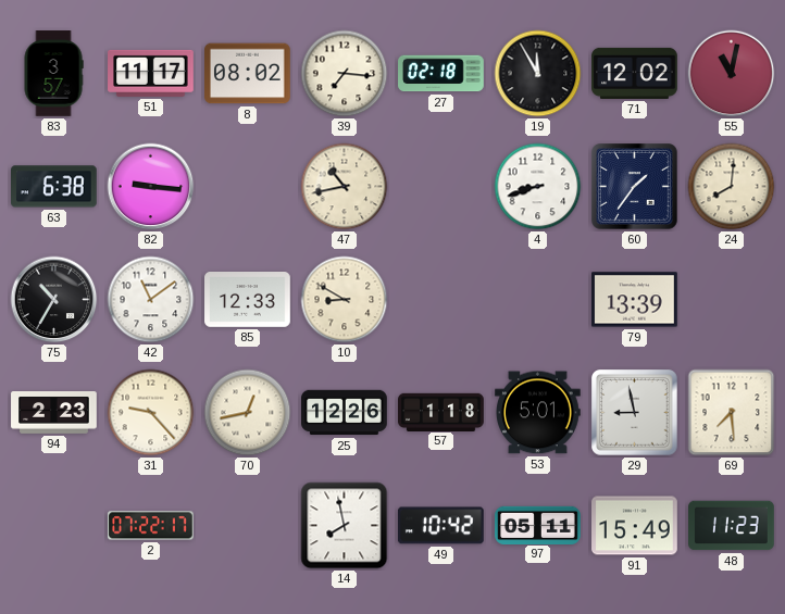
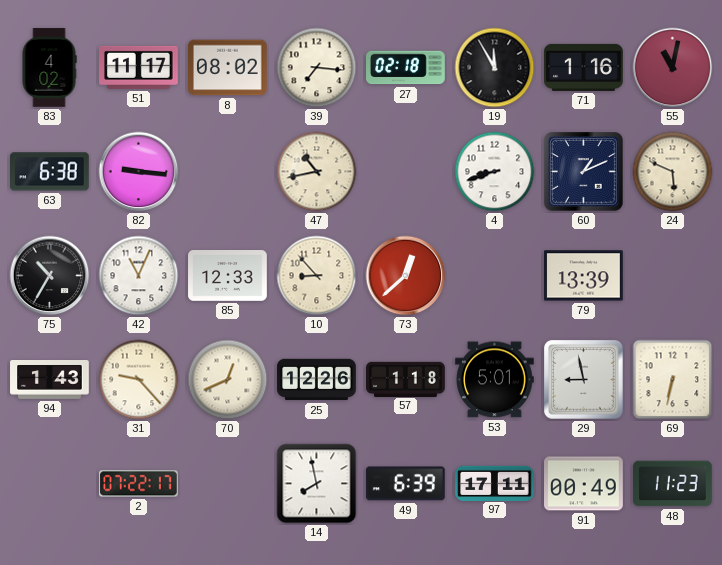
83: 3:57 -> 4:02 (49, 68)
71: 12:02 -> 1:16 (584, 67)
60: 1:36 -> 1:11 (584, 172)
24: 8:01 -> 5:49 (673, 172)
42: 11:09 -> 11:04 (139, 276)
10: 8:50 -> 8:53 (317, 276)
73: none -> 12:38 (406, 276)
94: 2:23 -> 1:43 (50, 380)
70: 12:43 -> 12:41 (228, 380)
69: 7:29 -> 6:32 (673, 380)
49: 10:42 -> 6:39 (406, 484)
97: 05:11 -> 17:11 (495, 483)
91: 15:49 -> 00:49 (584, 484)
